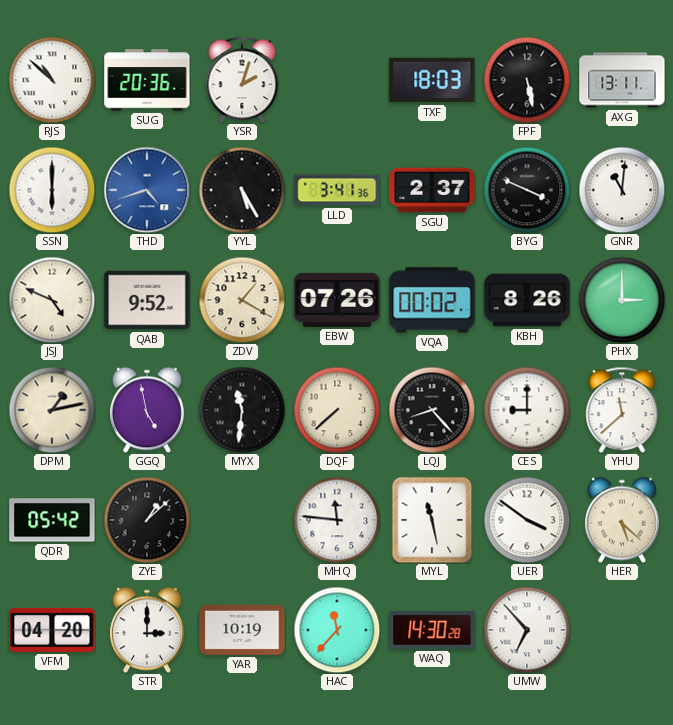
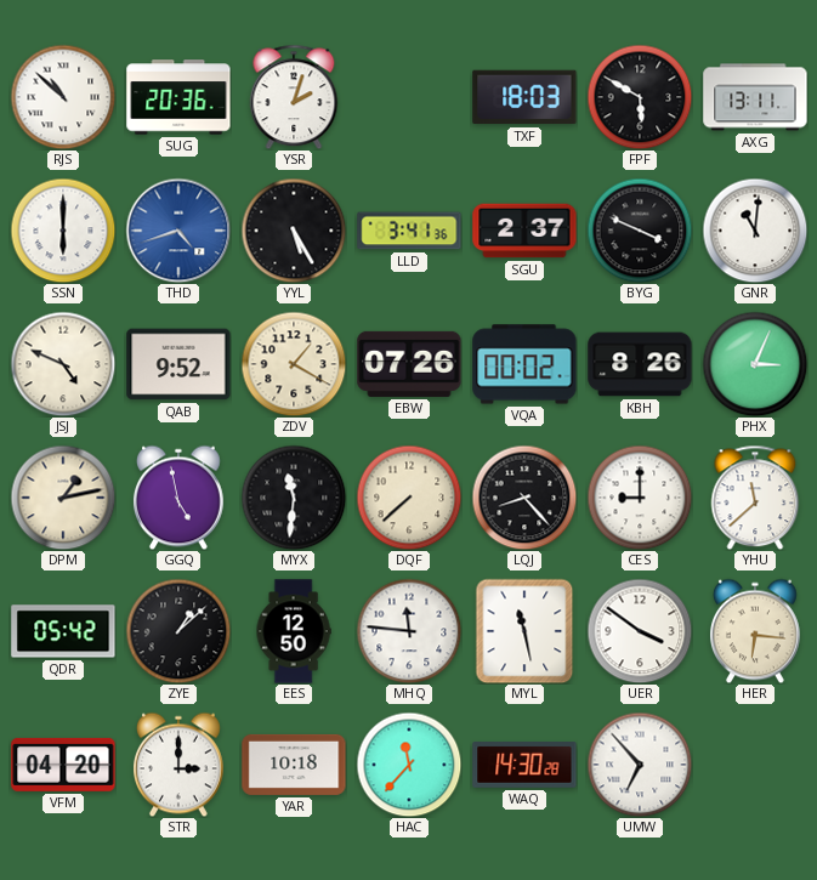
FPF: 5:28 -> 5:50 (640, 97)
PHX: 3:00 -> 3:04 (755, 364)
EES: none -> 12:50 (294, 631)
HER: 5:22 -> 6:16 (755, 631)
YAR: 10:19 -> 10:18 (294, 765)
